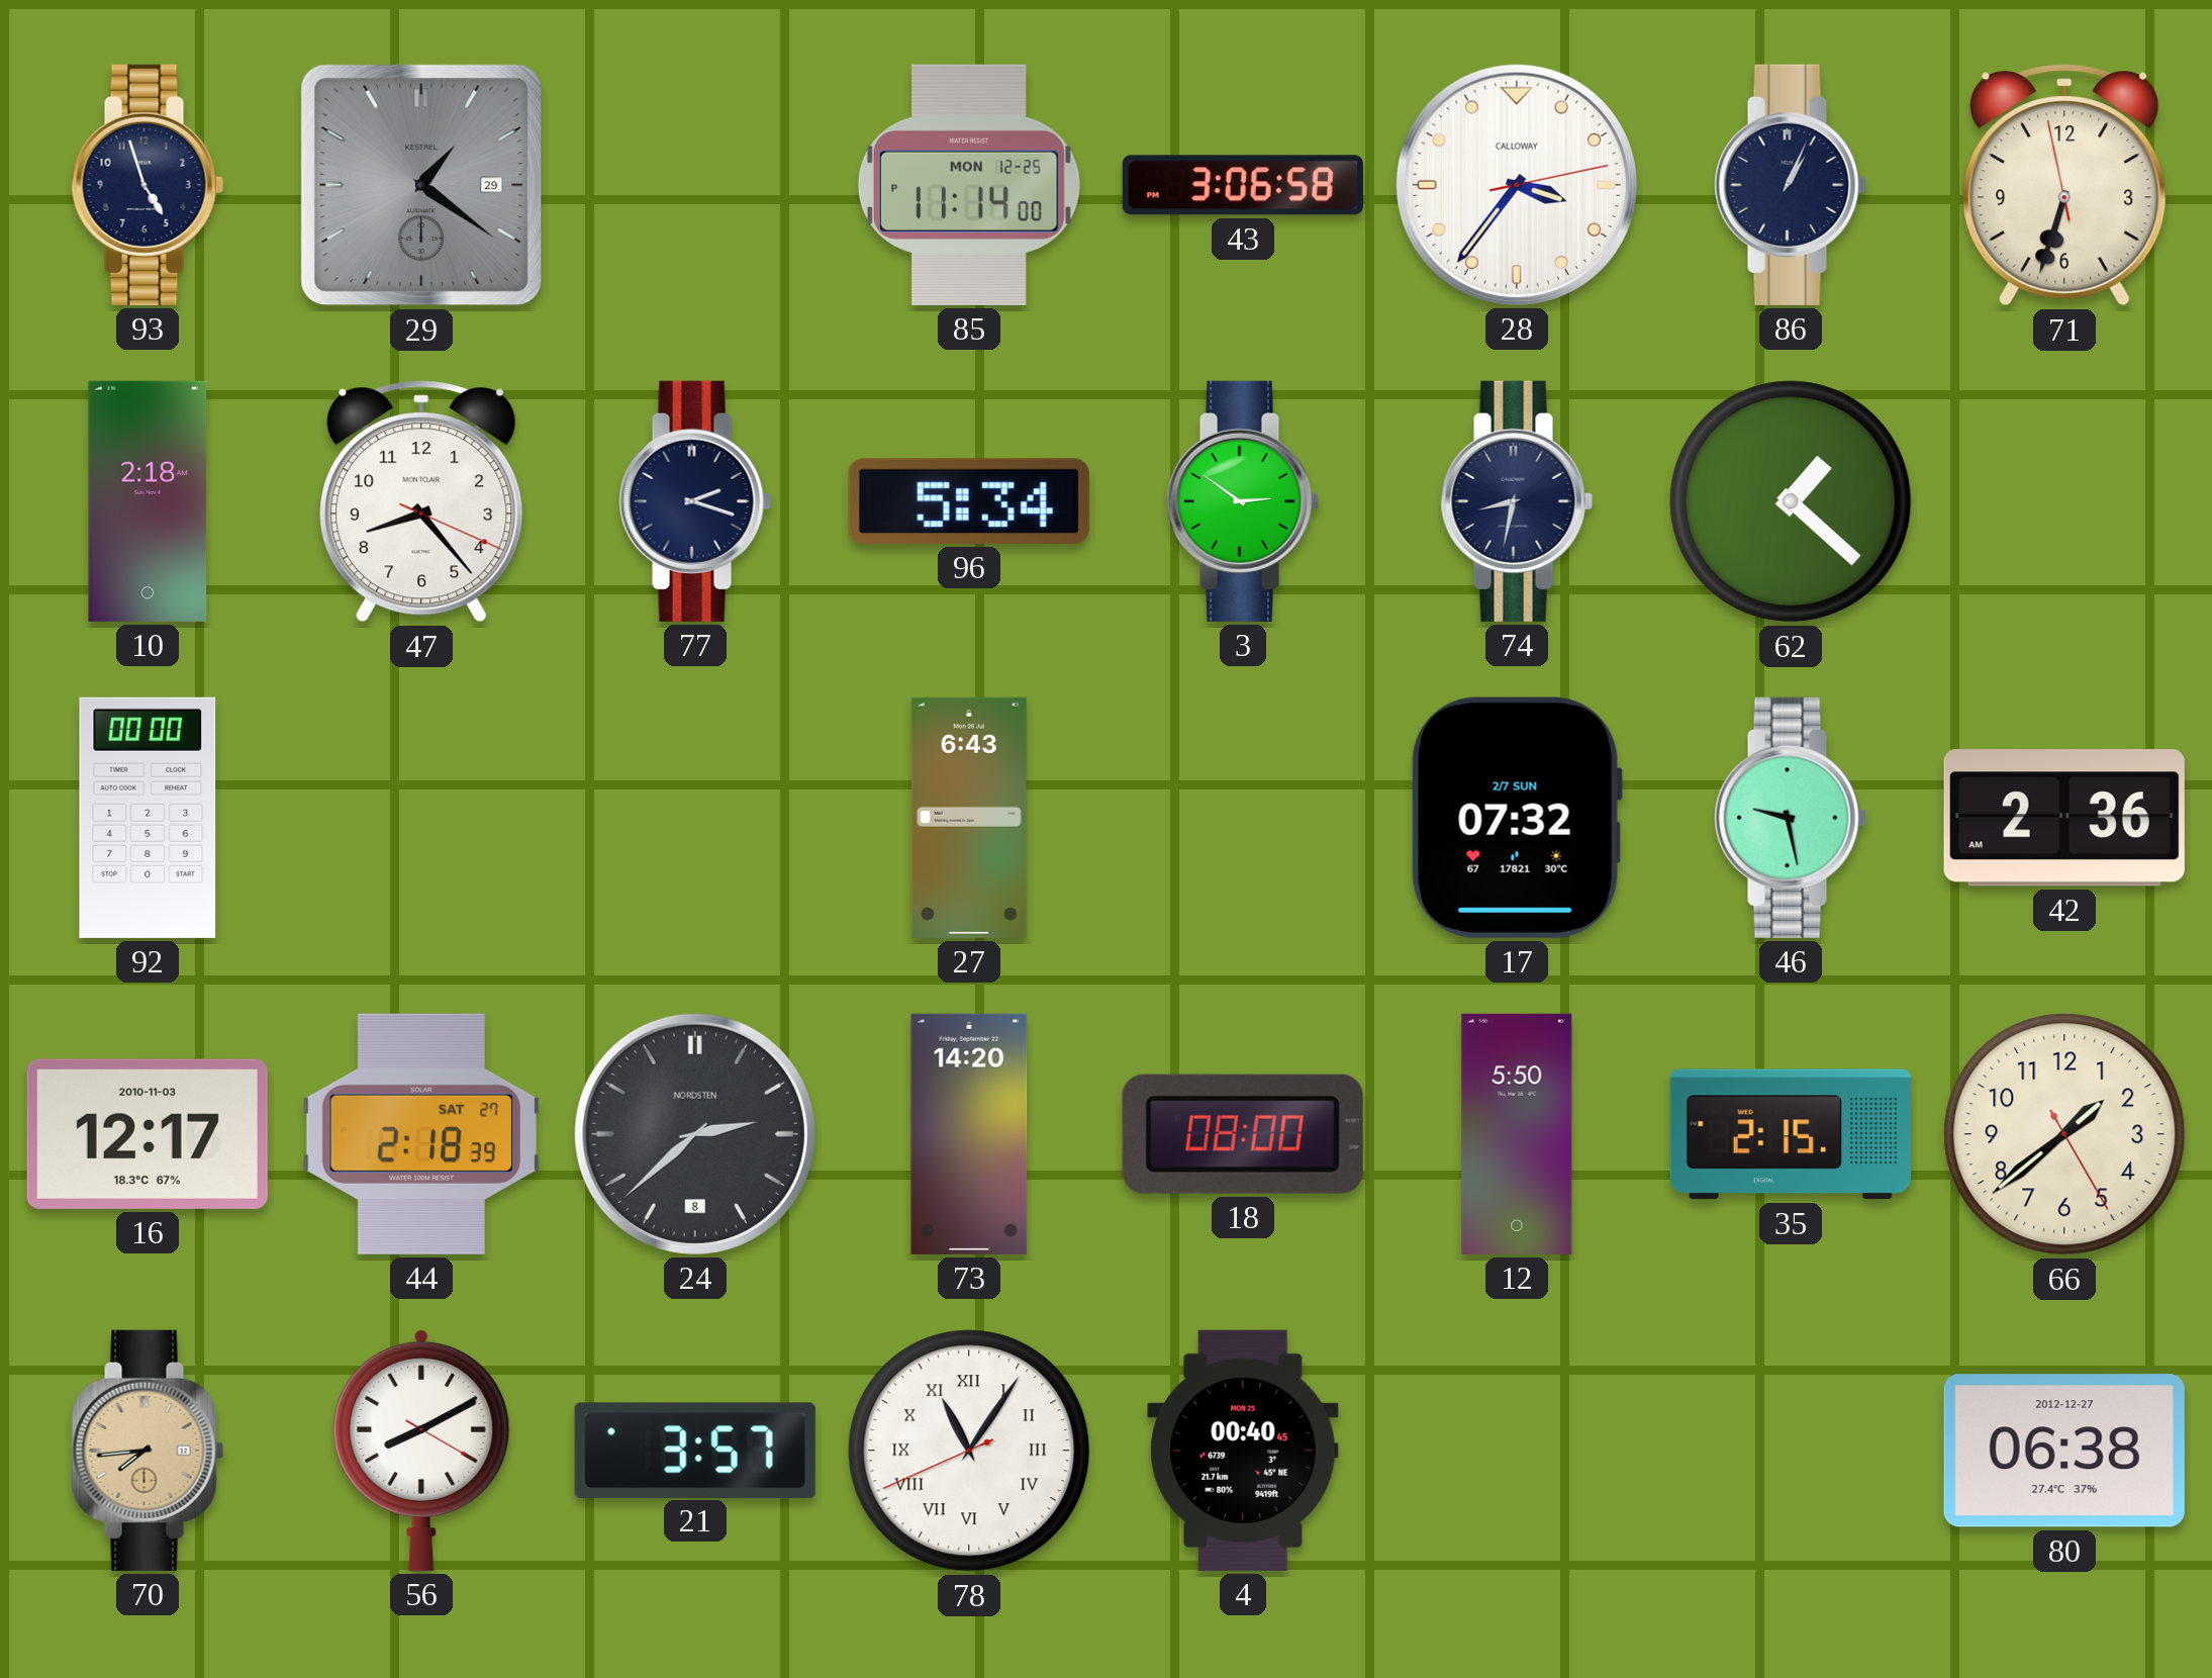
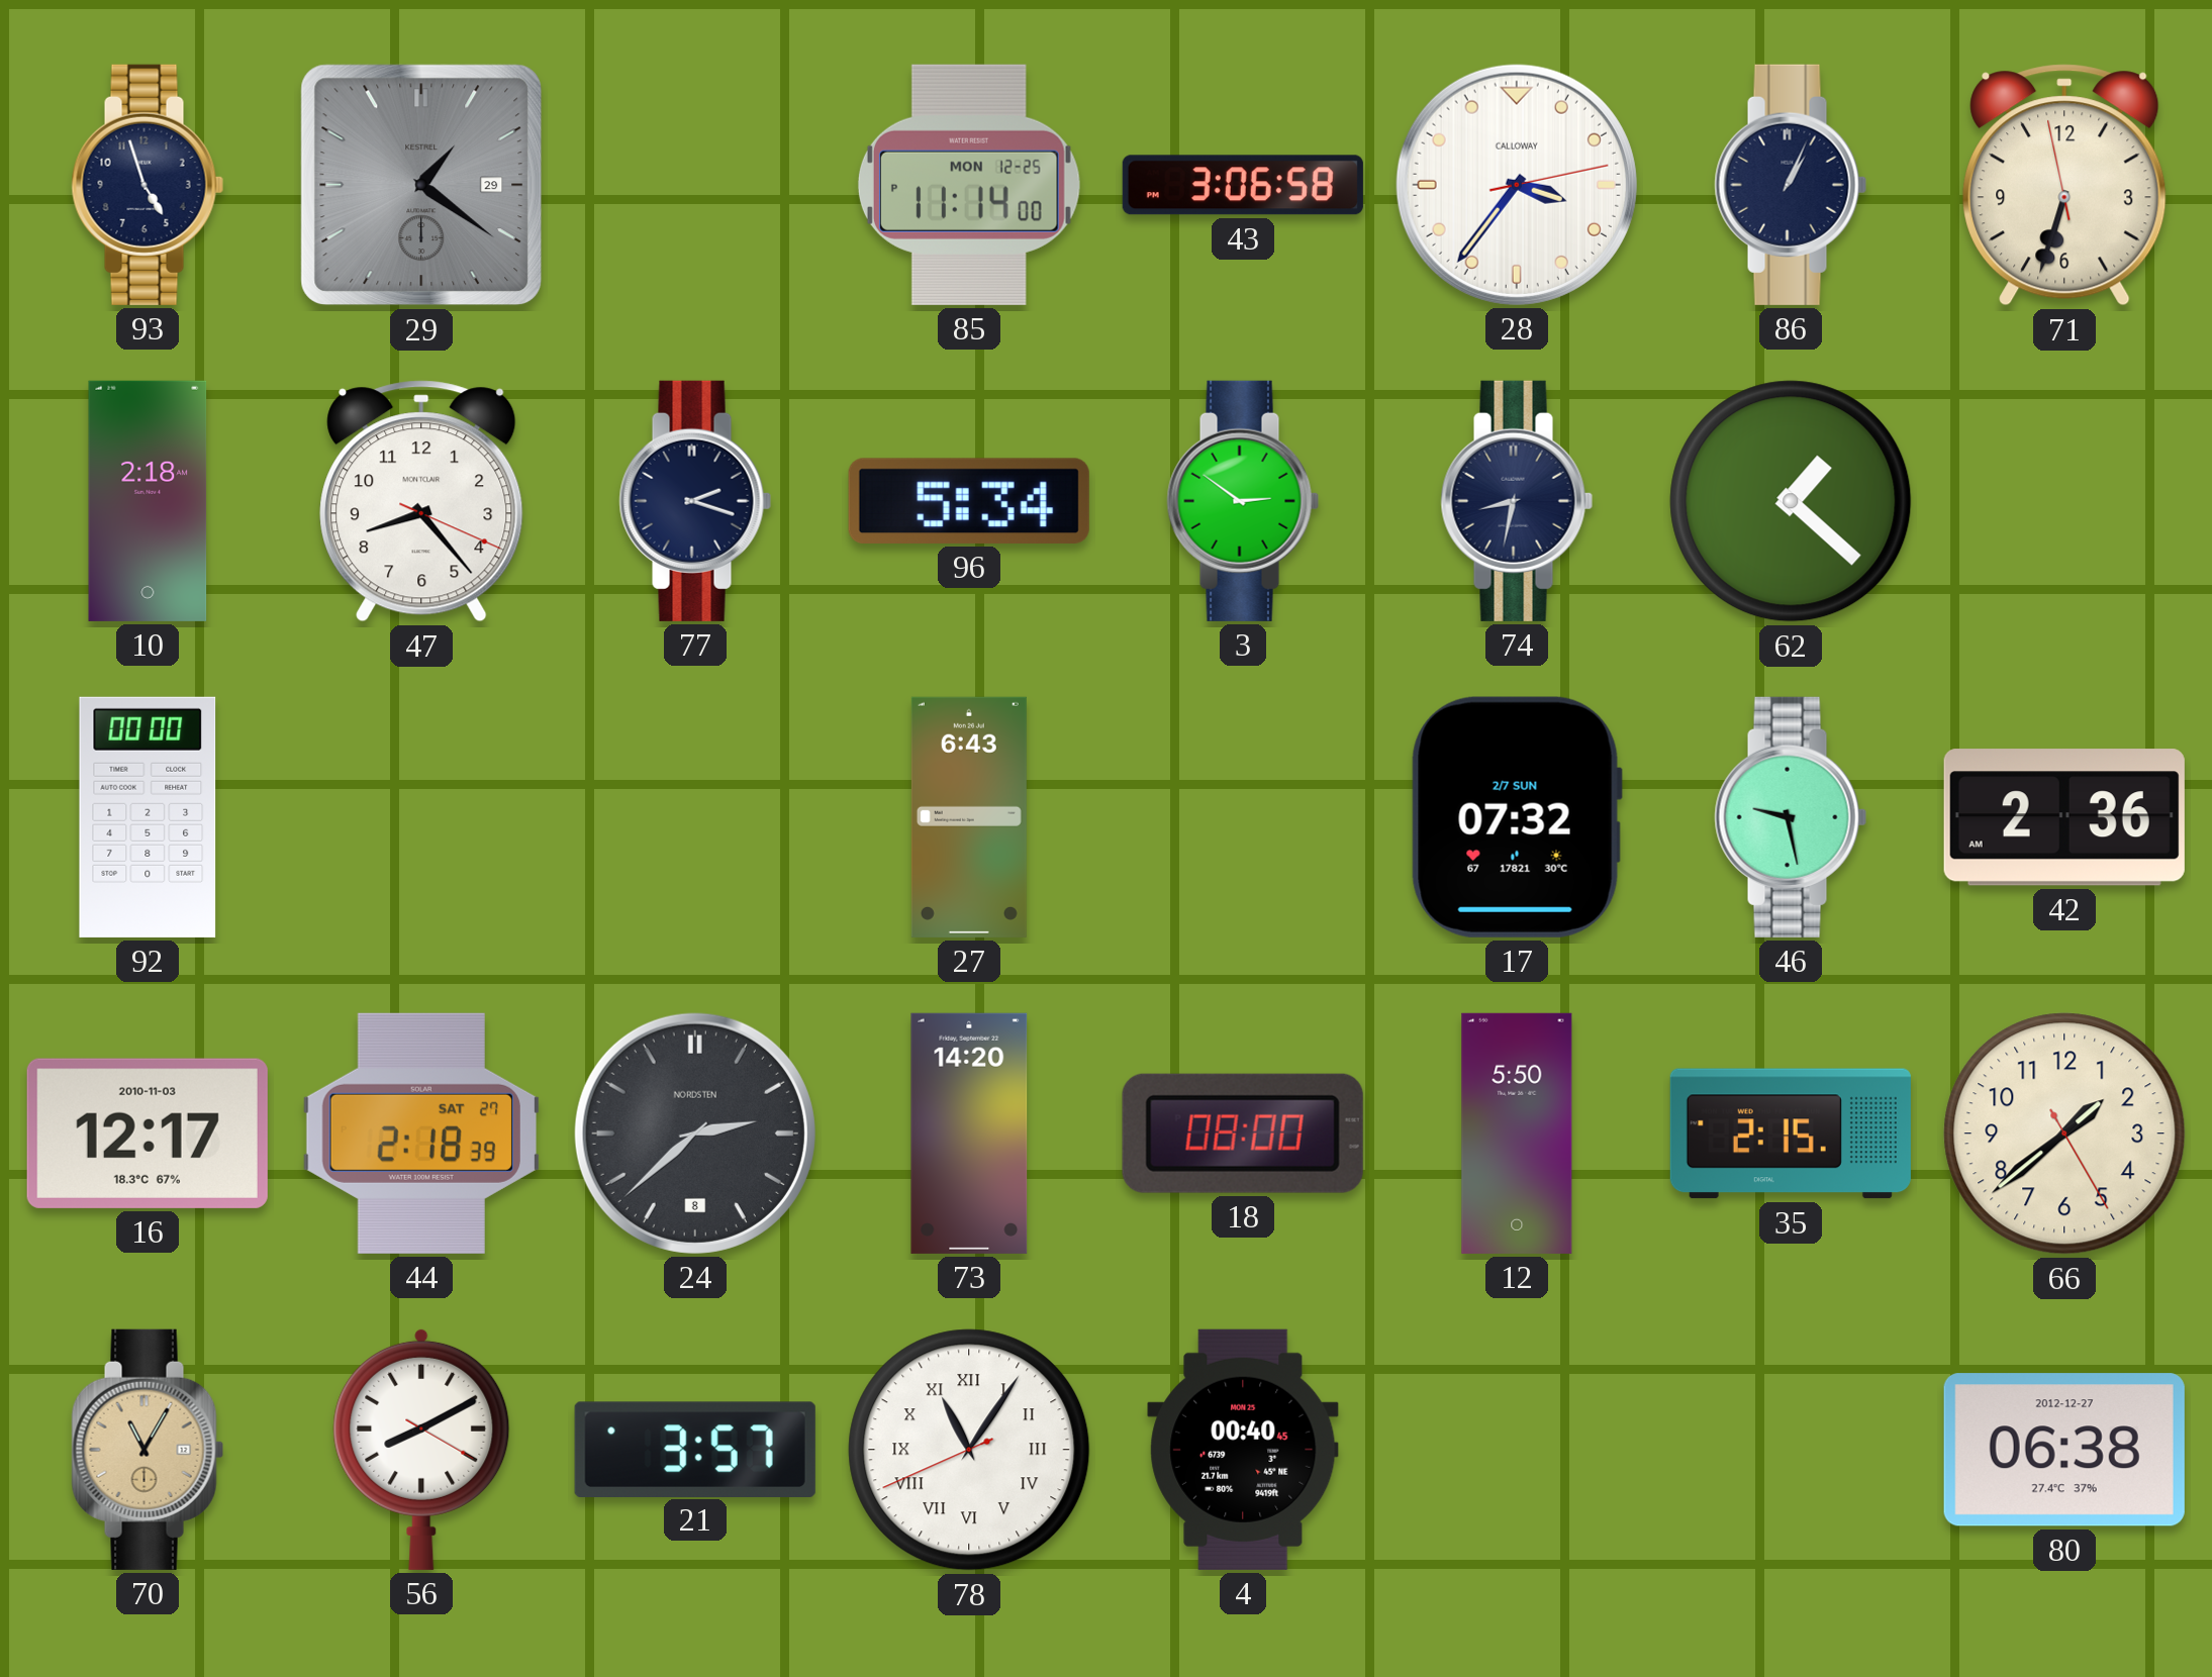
70: 7:44 -> 11:05 (148, 1450)
